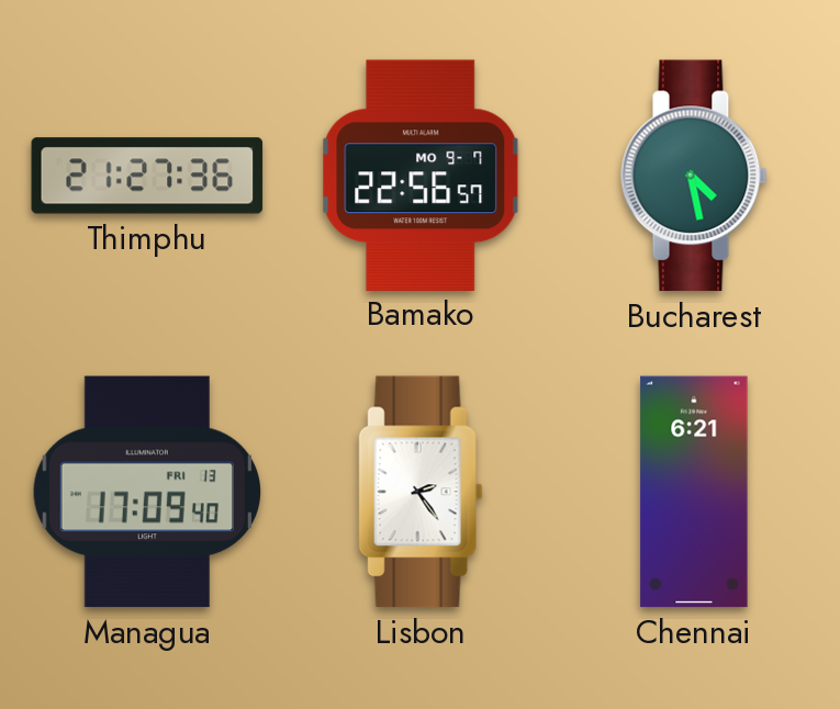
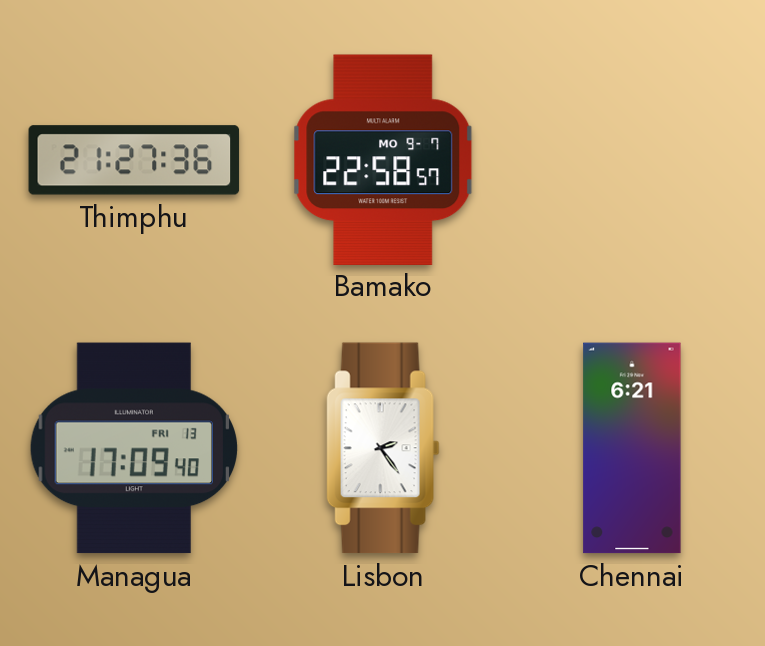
Bamako: 22:56 -> 22:58 (383, 159)
Bucharest: 4:28 -> none (694, 176)
